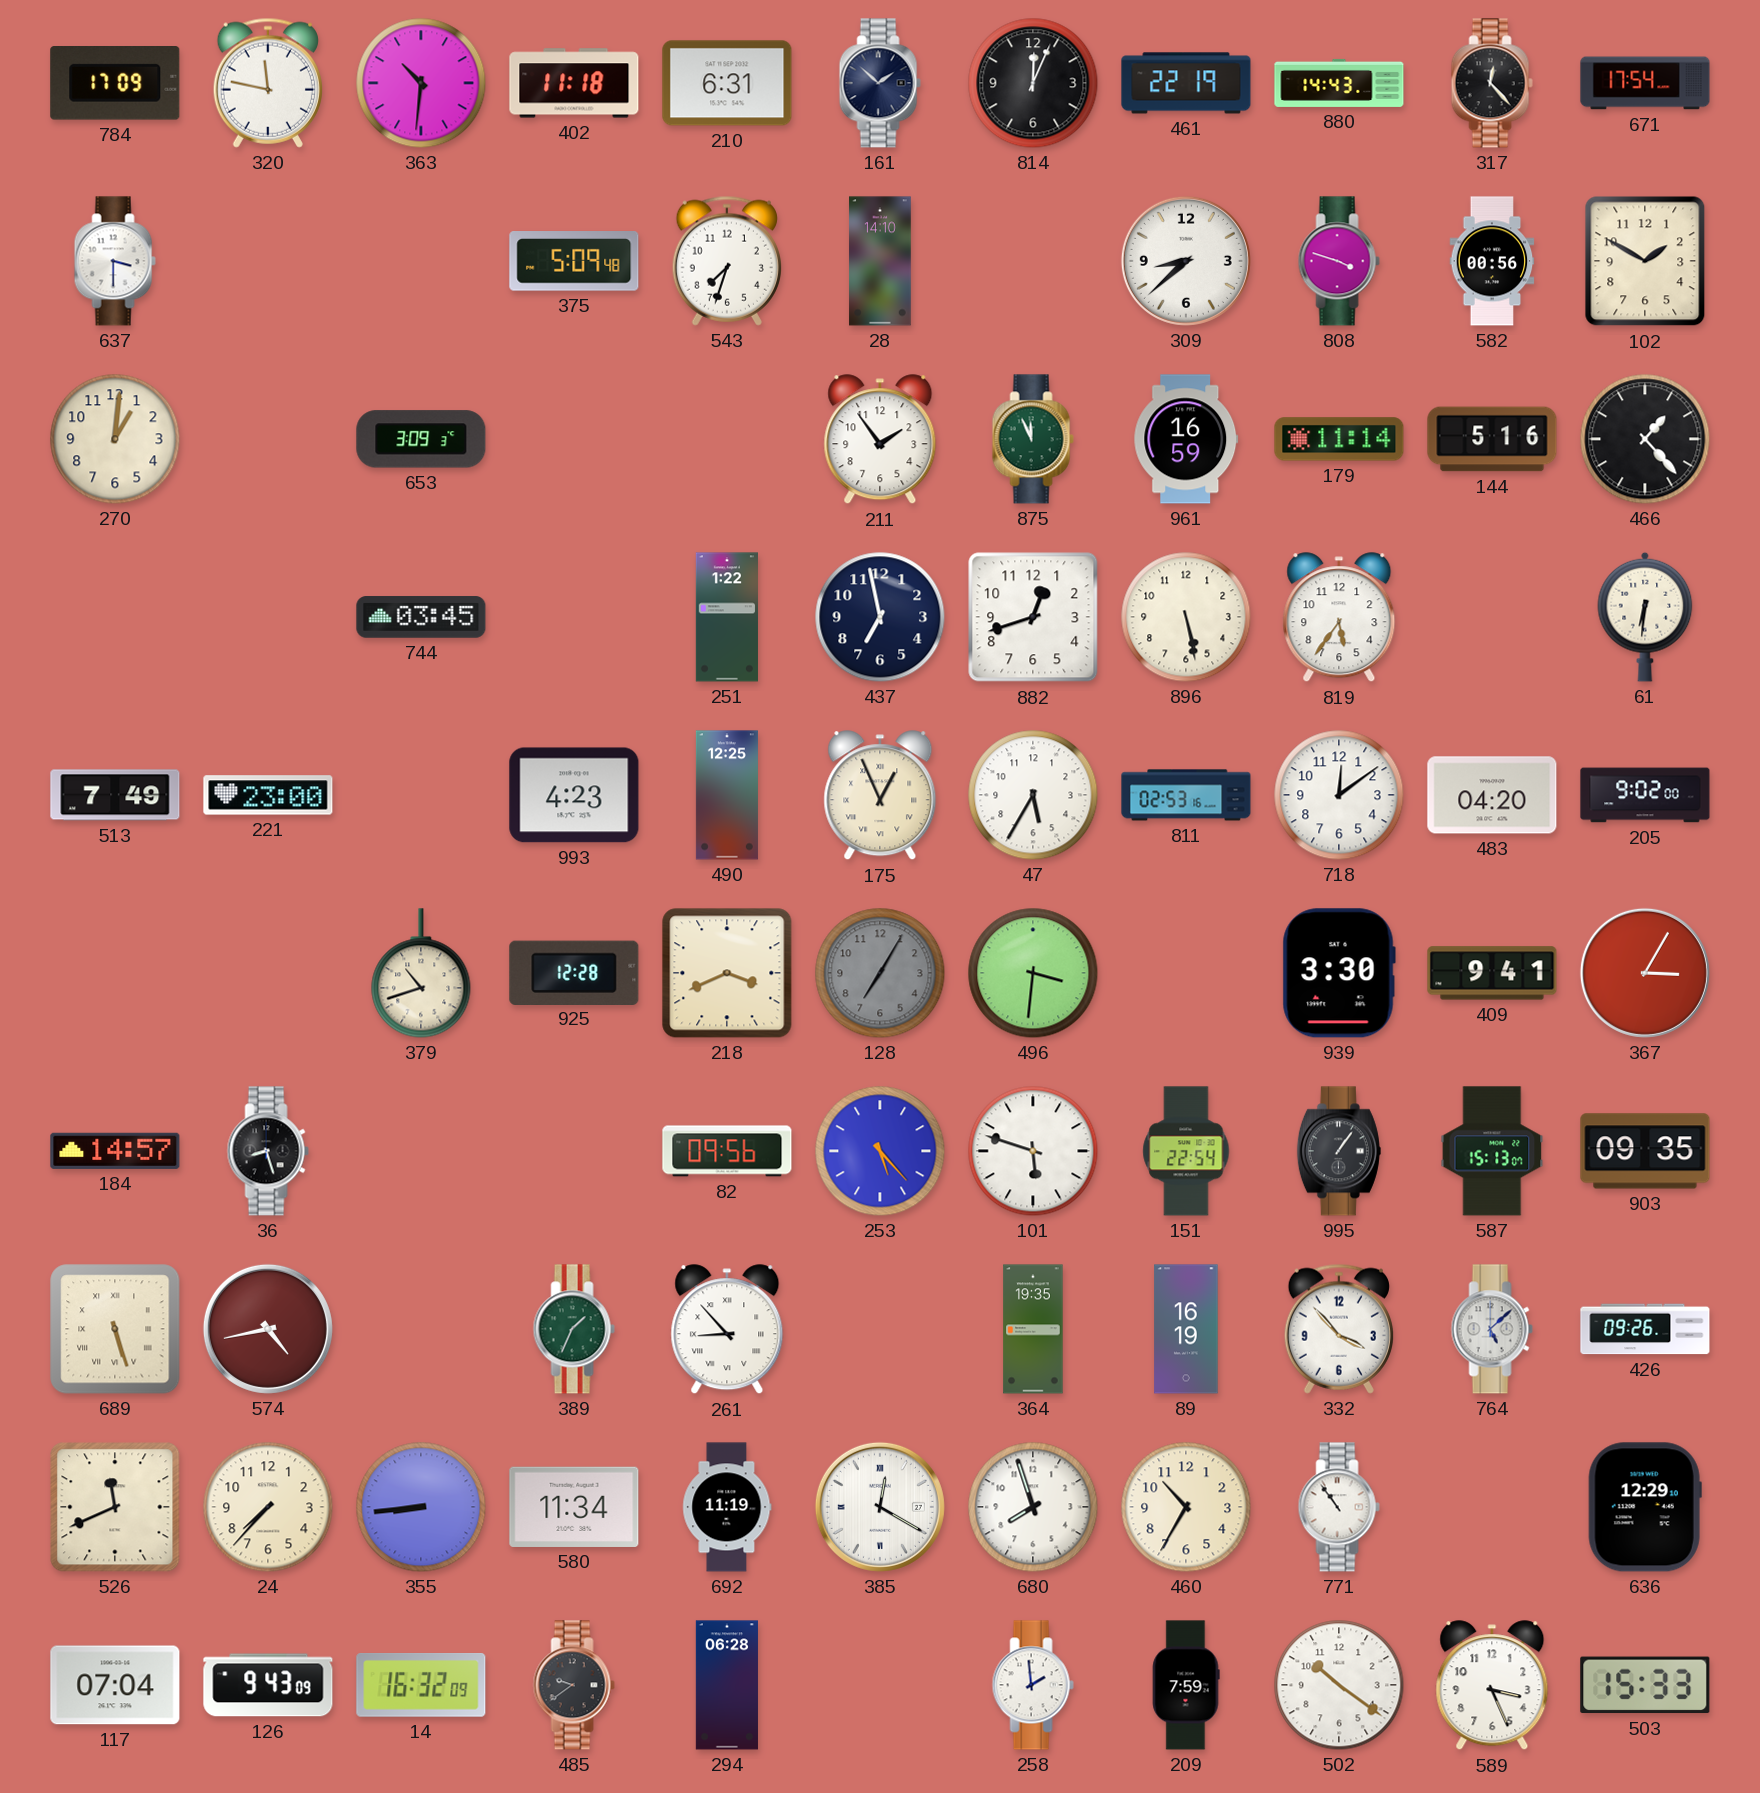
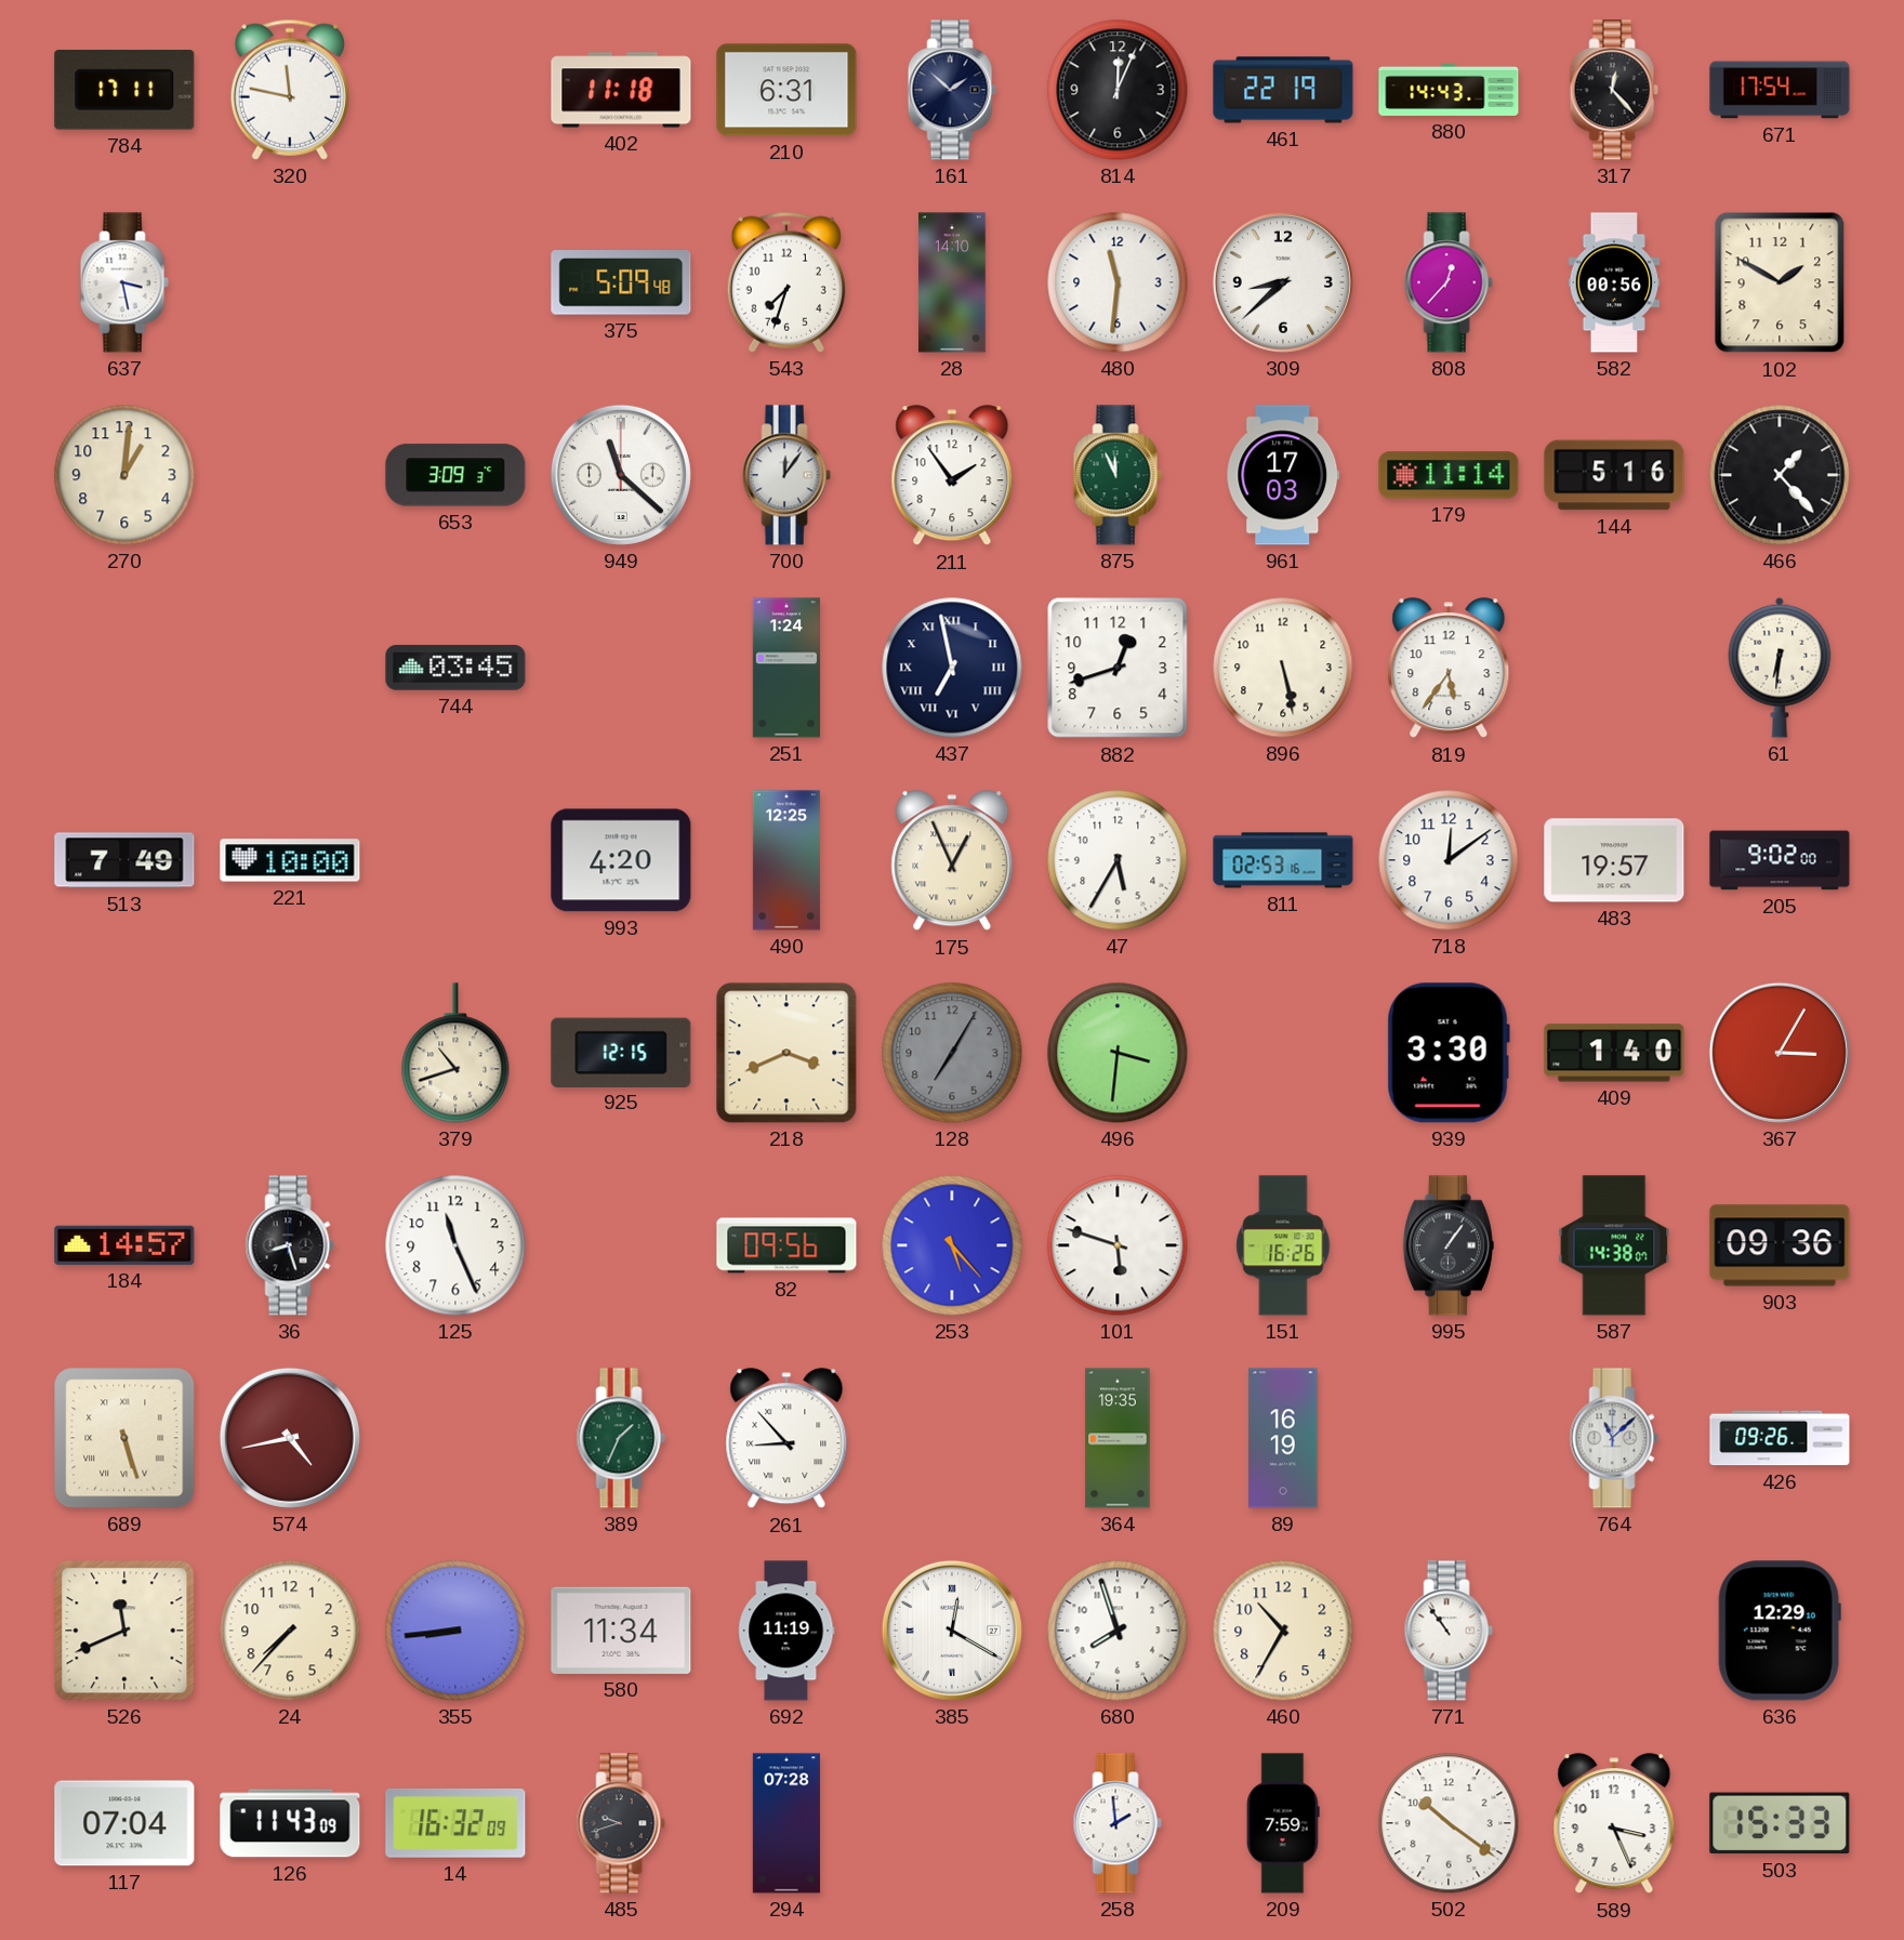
784: 17:09 -> 17:11 (124, 91)
363: 10:31 -> none (421, 83)
637: 3:30 -> 3:28 (124, 282)
480: none -> 11:31 (1118, 282)
808: 3:48 -> 12:37 (1449, 282)
949: none -> 11:22 (621, 475)
700: none -> 12:06 (786, 475)
961: 16:59 -> 17:03 (1283, 475)
251: 1:22 -> 1:24 (786, 668)
437 numerals: Arabic -> Roman (952, 668)
221: 23:00 -> 10:00 (290, 860)
993: 4:23 -> 4:20 (621, 860)
483: 04:20 -> 19:57 (1614, 860)
925: 12:28 -> 12:15 (621, 1052)
409: 9:41 -> 1:40 (1614, 1053)
125: none -> 11:26 (455, 1245)
151: 22:54 -> 16:26 (1283, 1245)
587: 15:13 -> 14:38 (1614, 1245)
903: 09:35 -> 09:36 (1780, 1245)
332: 3:53 -> none (1339, 1329)
764: 5:08 -> 11:08 (1614, 1438)
126: 9:43 -> 11:43 (290, 1823)
485: 9:39 -> 9:42 (621, 1823)
294: 06:28 -> 07:28 (786, 1823)
